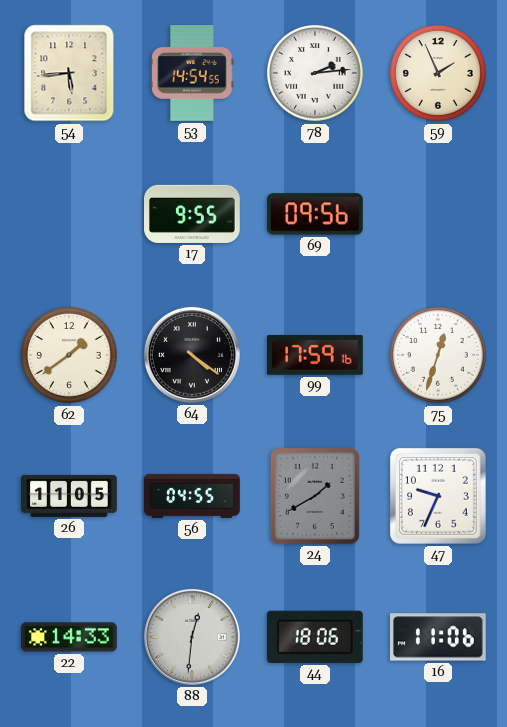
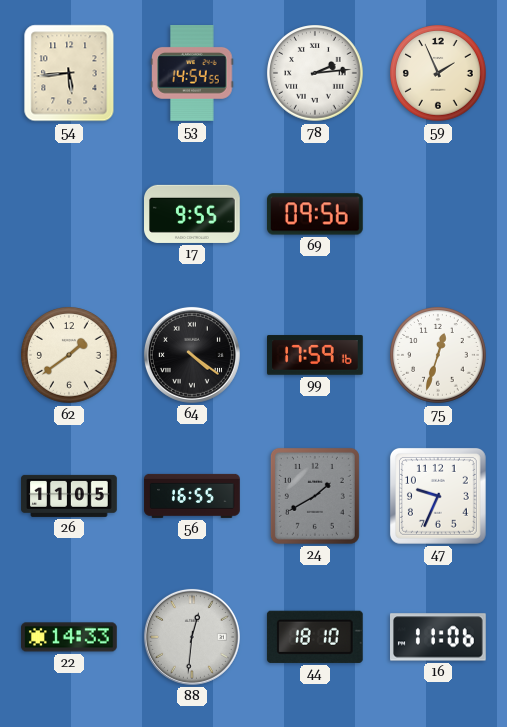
56: 04:55 -> 16:55 (192, 496)
44: 18:06 -> 18:10 (315, 637)
